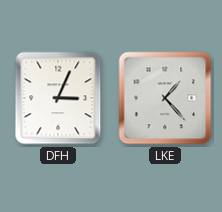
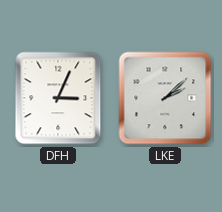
LKE: 1:23 -> 2:08 (165, 98)
